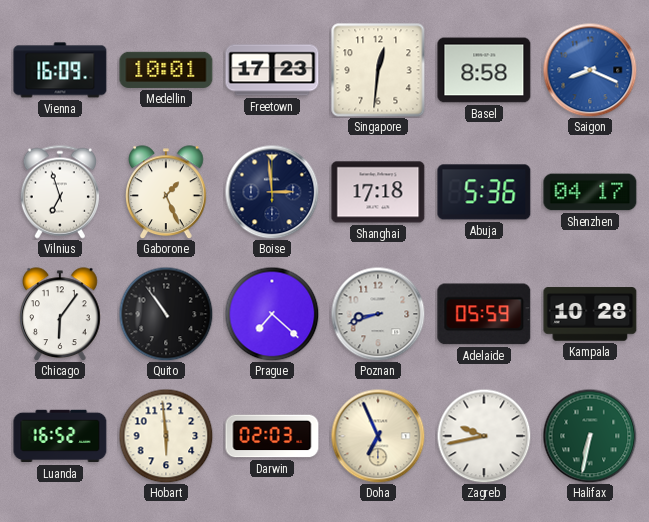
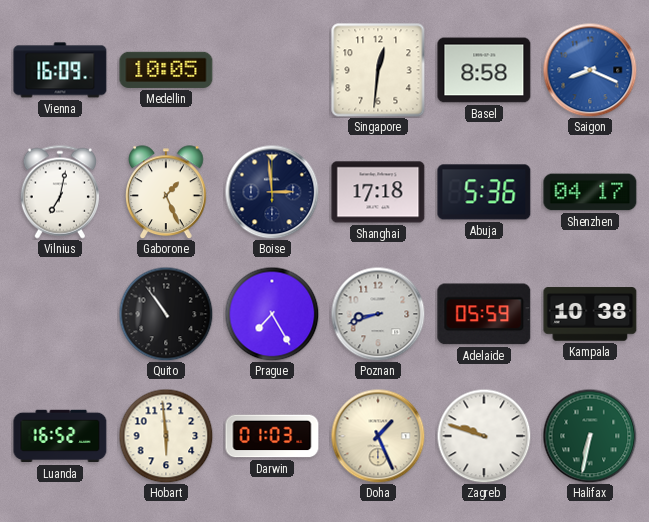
Medellin: 10:01 -> 10:05 (166, 70)
Freetown: 17:23 -> none (272, 70)
Vilnius: 6:57 -> 7:02 (60, 192)
Chicago: 6:06 -> none (61, 314)
Prague: 7:22 -> 7:25 (272, 314)
Kampala: 10:28 -> 10:38 (590, 314)
Darwin: 02:03 -> 01:03 (272, 436)
Doha: 6:56 -> 1:26 (378, 436)
Zagreb: 9:43 -> 9:48 (484, 436)
